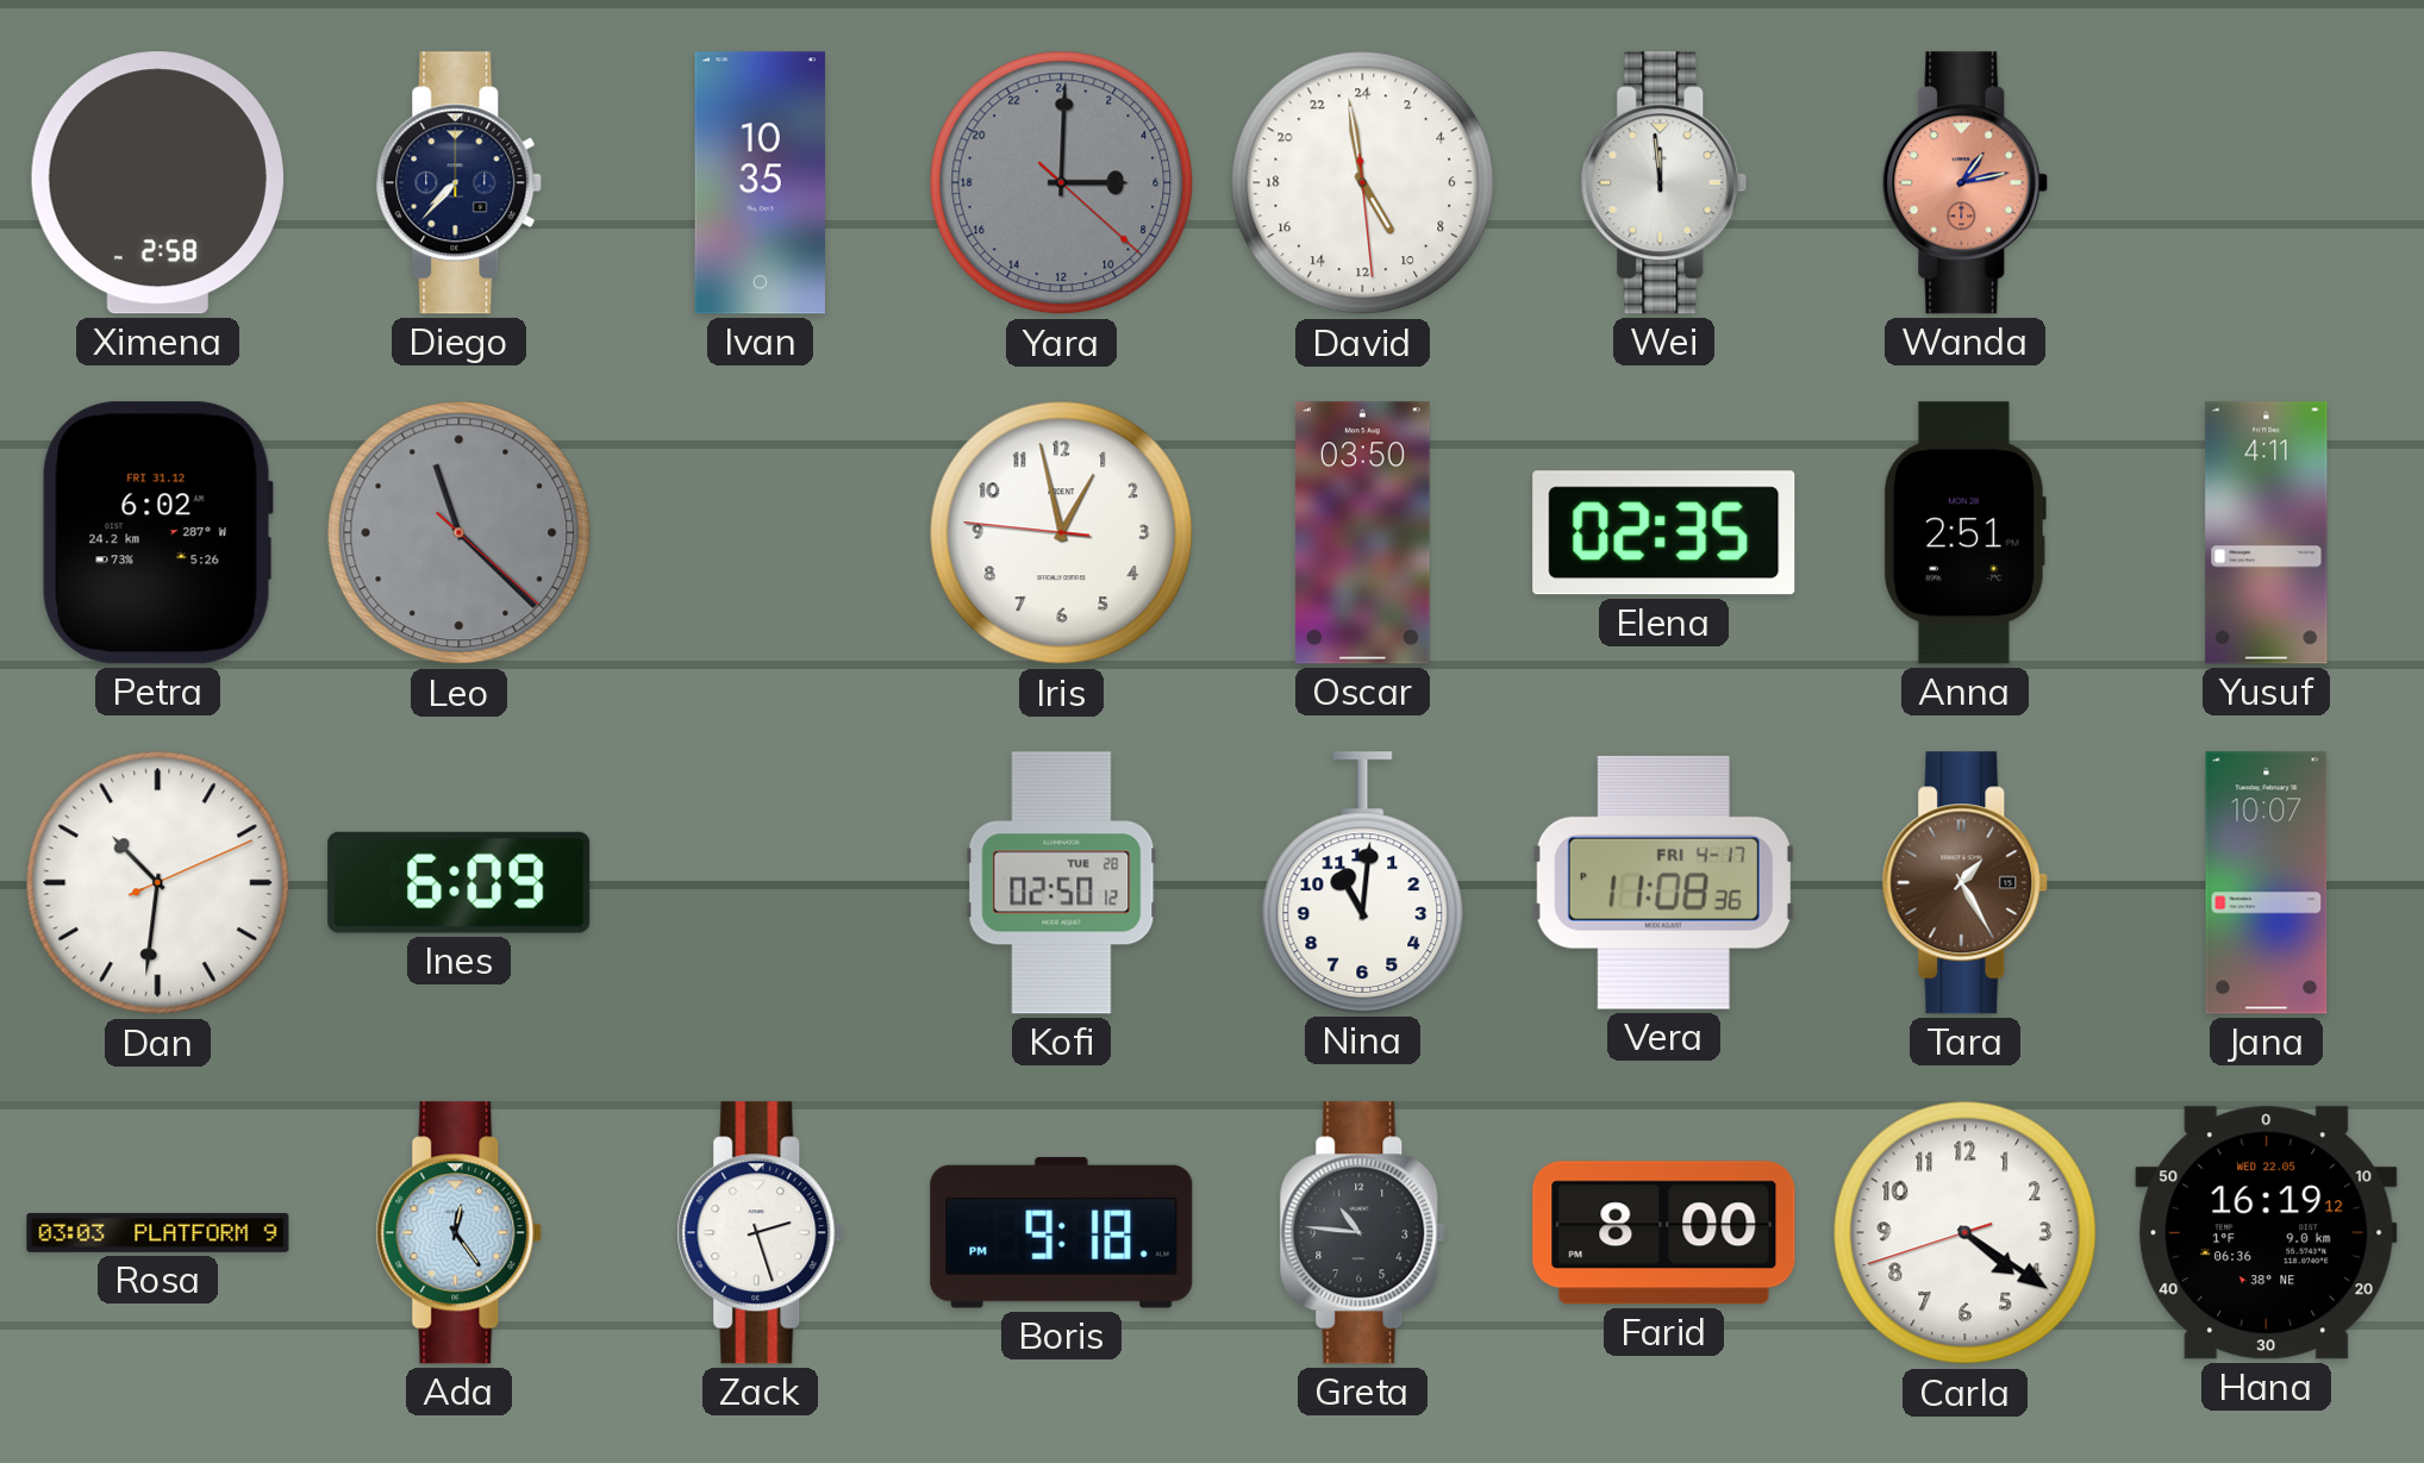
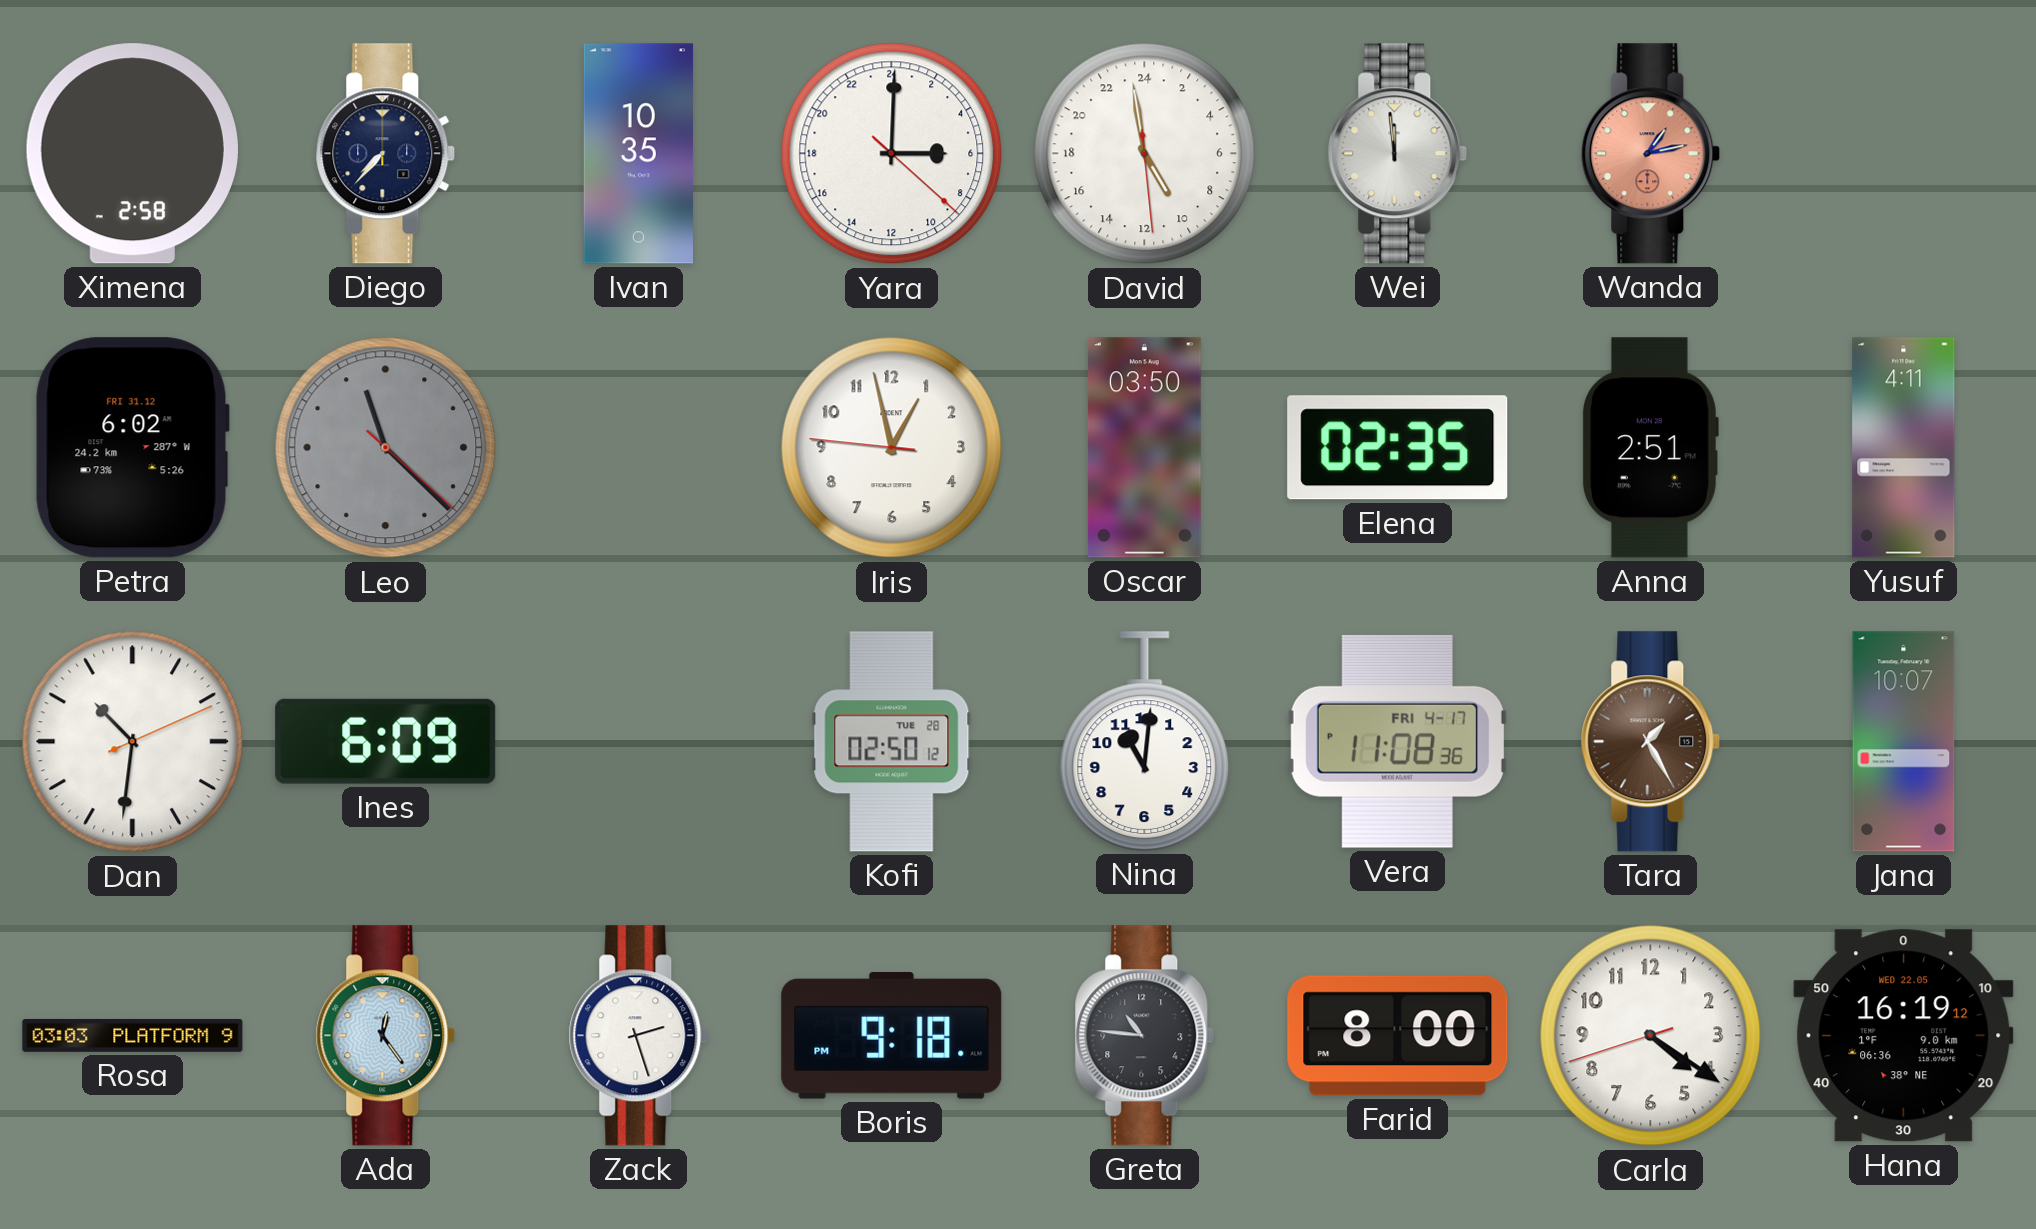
Yara dial: grey -> white (892, 154)
